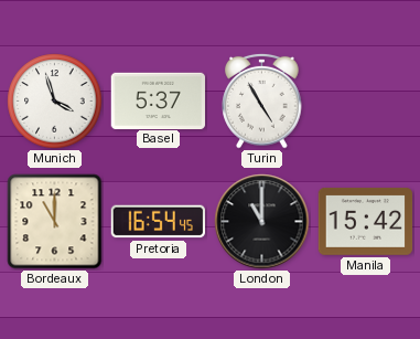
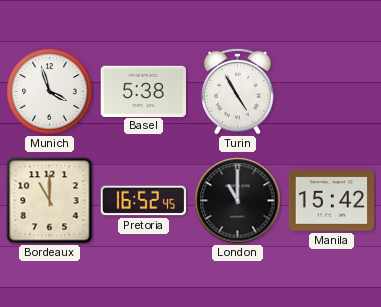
Basel: 5:37 -> 5:38 (144, 91)
Pretoria: 16:54 -> 16:52 (143, 201)
